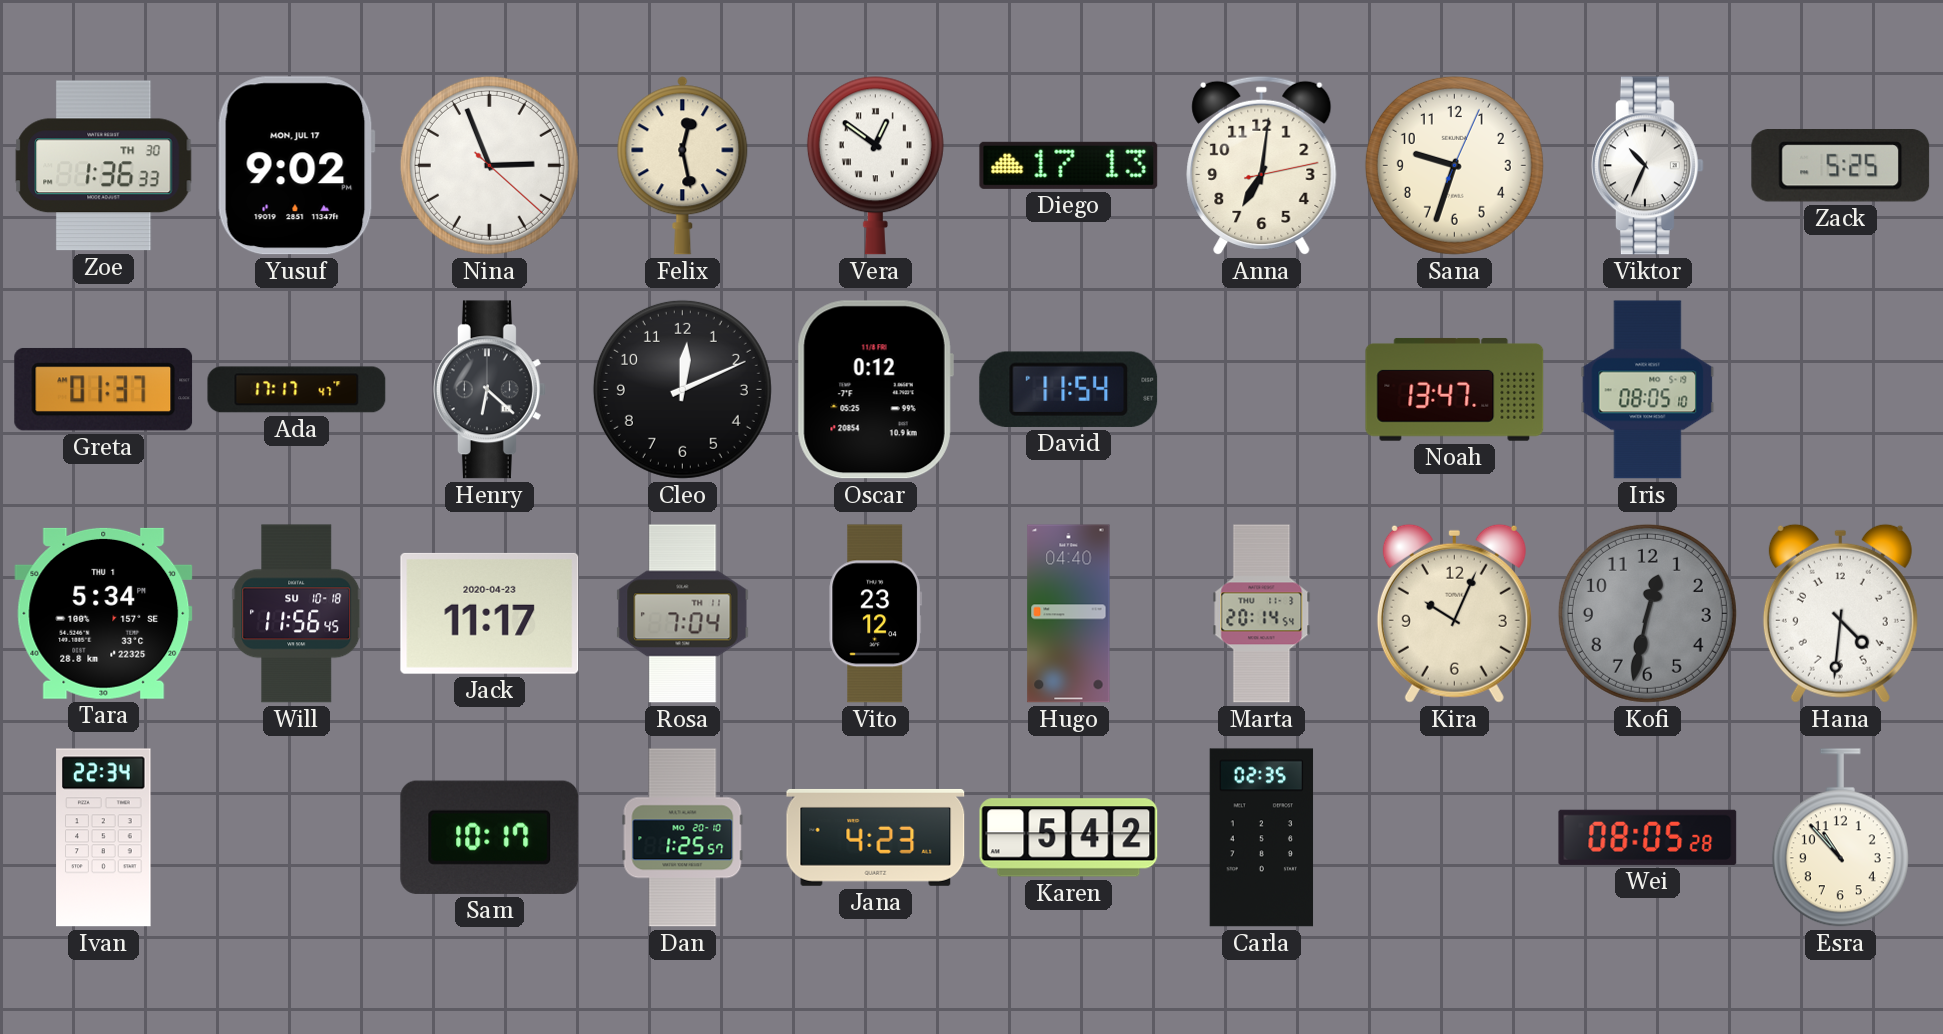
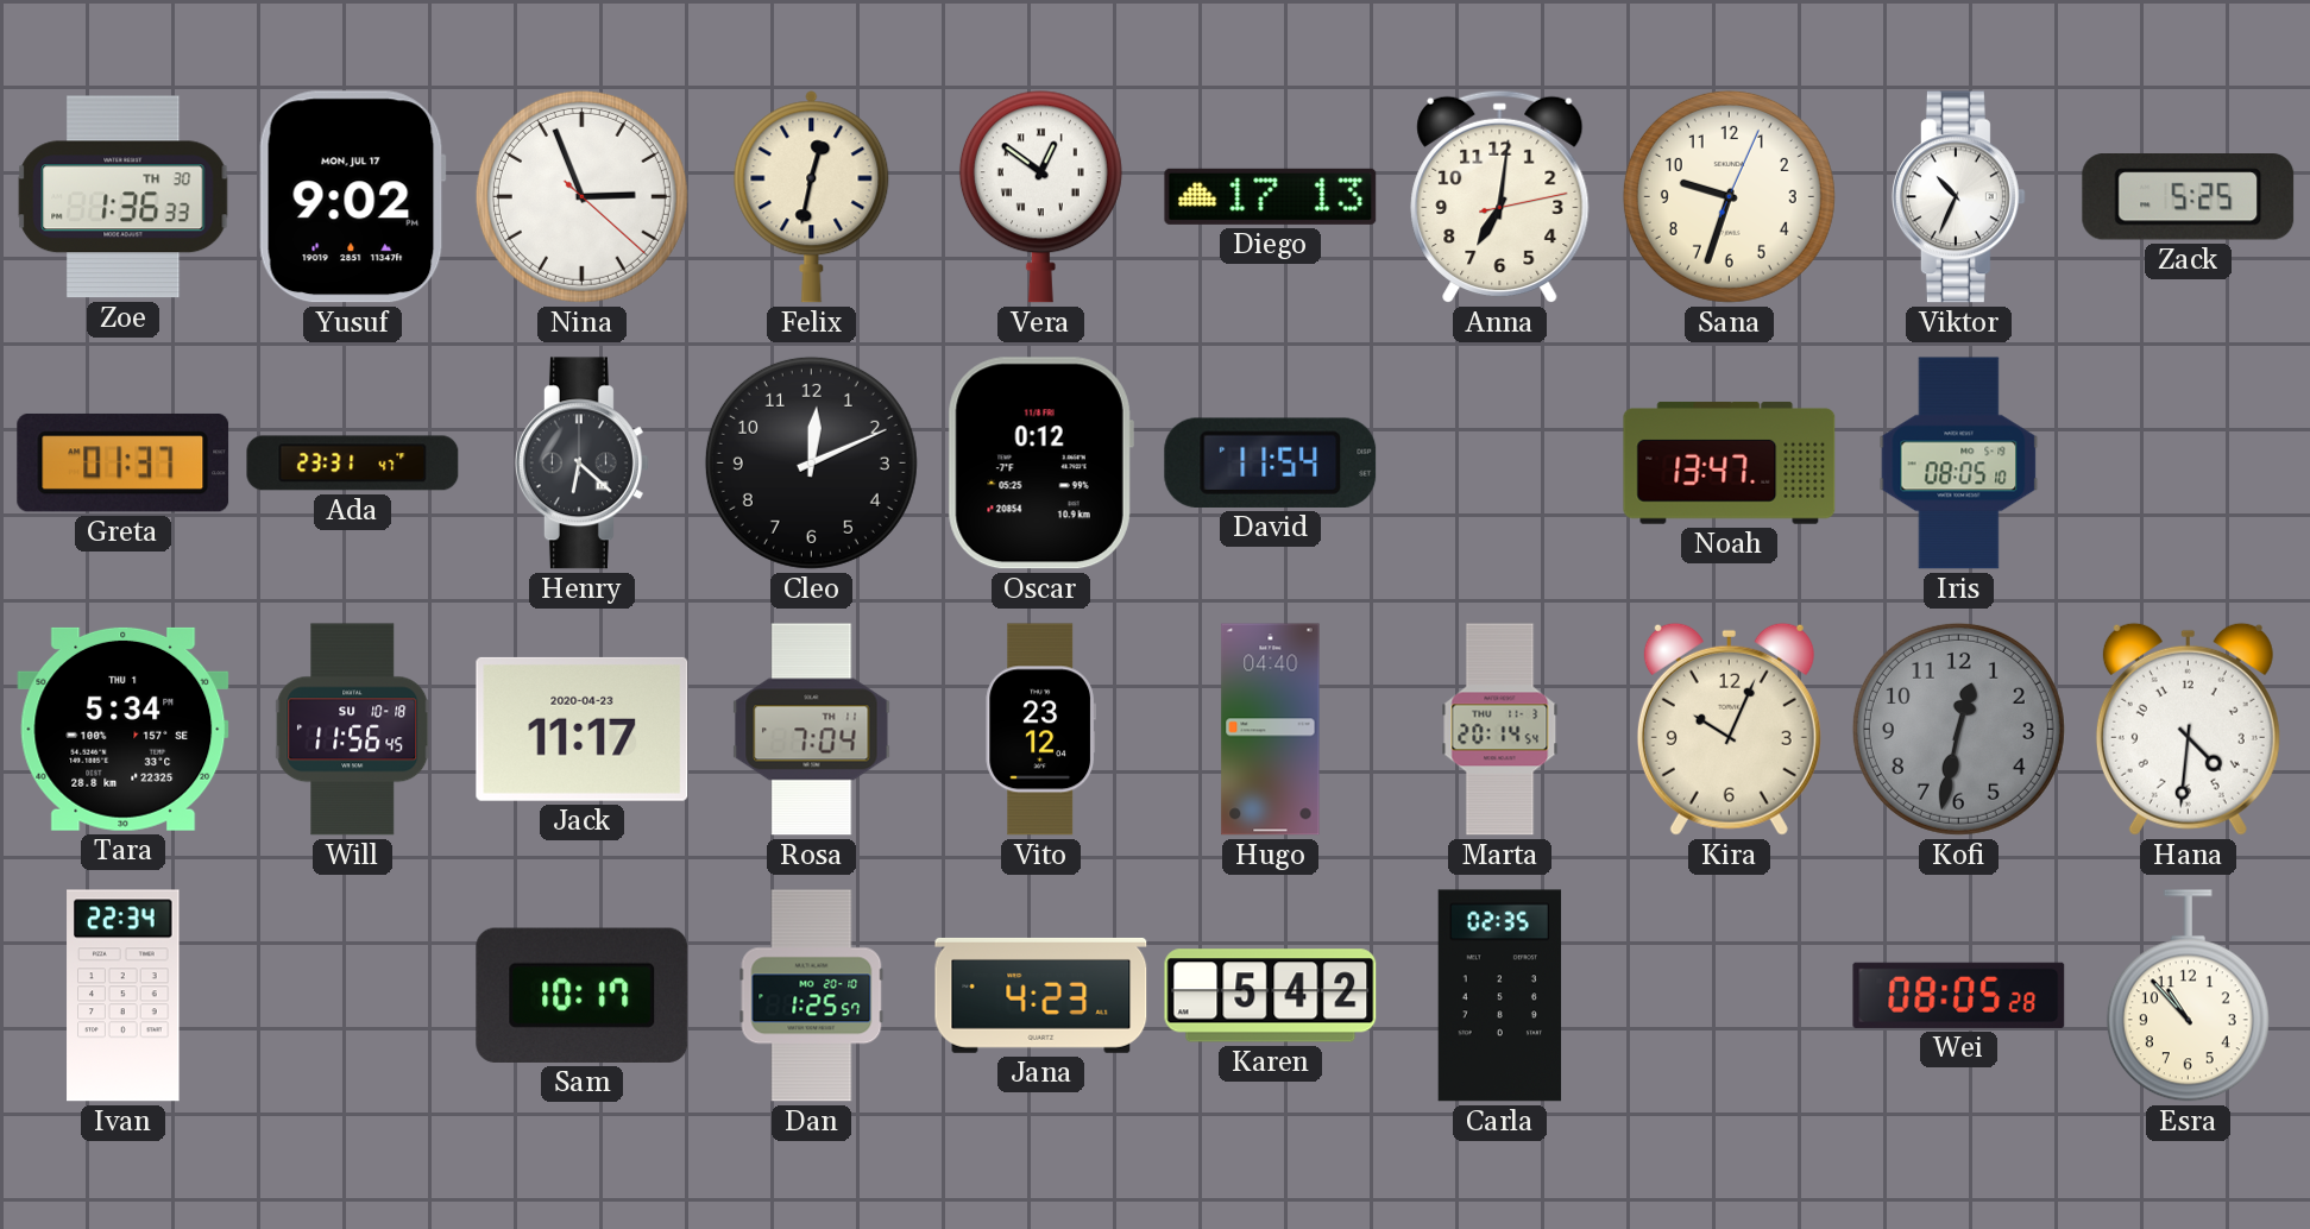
Felix: 12:28 -> 12:32 (812, 197)
Ada: 17:17 -> 23:31 (353, 464)
